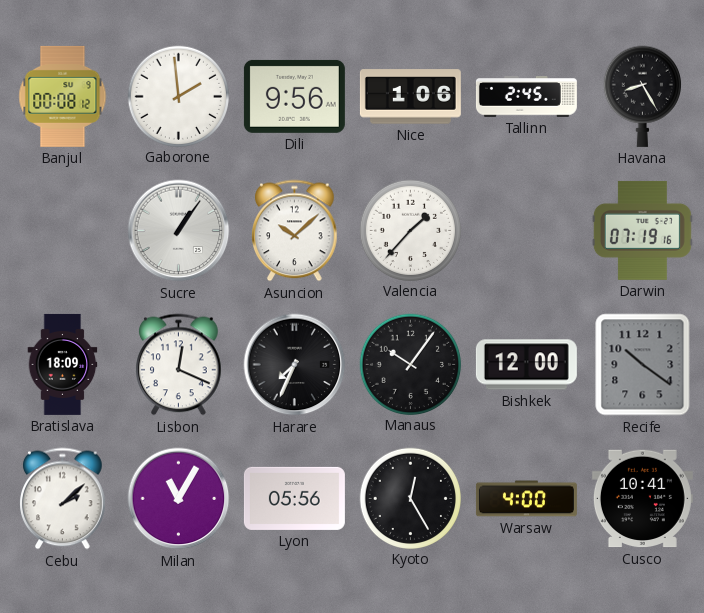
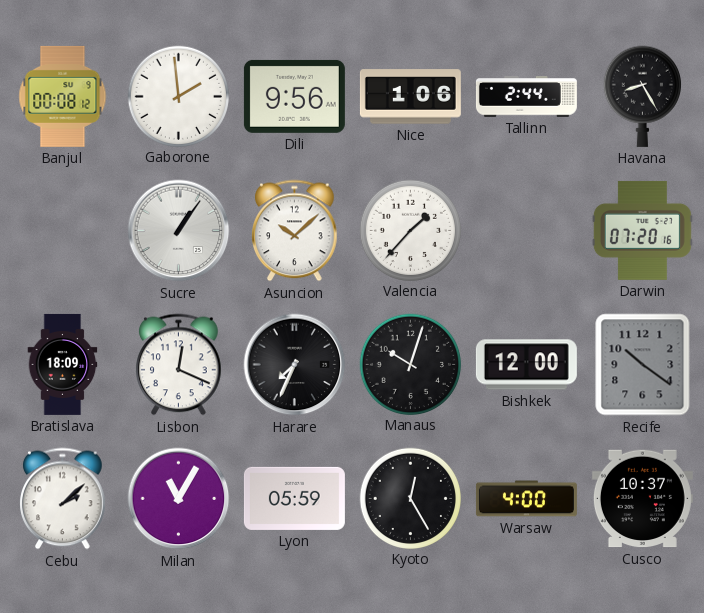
Tallinn: 2:45 -> 2:44 (526, 97)
Darwin: 07:19 -> 07:20 (642, 230)
Manaus: 10:06 -> 10:03 (410, 364)
Lyon: 05:56 -> 05:59 (294, 498)
Cusco: 10:41 -> 10:37 (642, 499)
